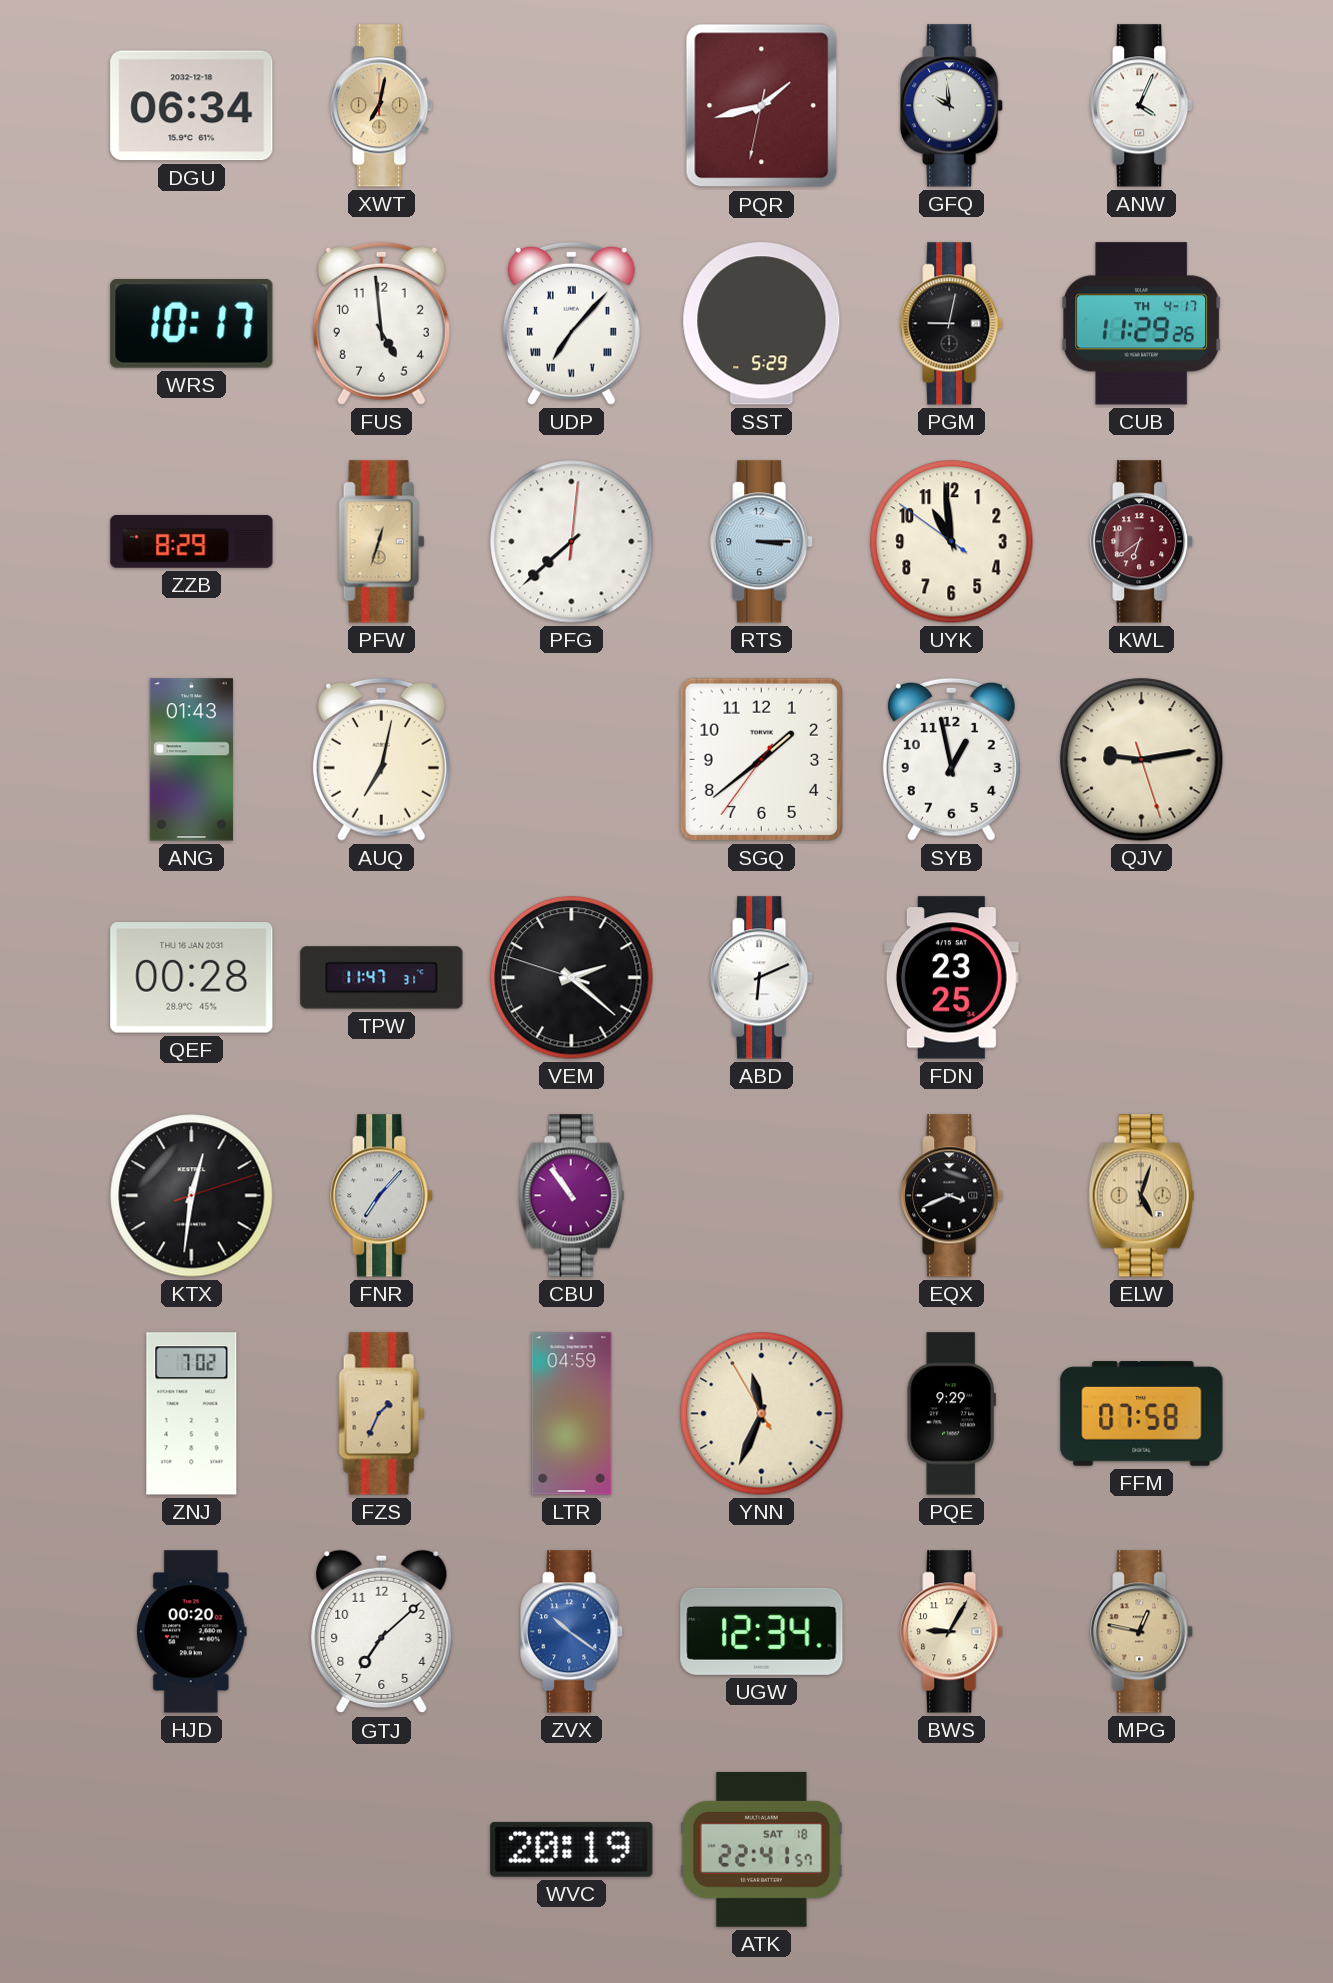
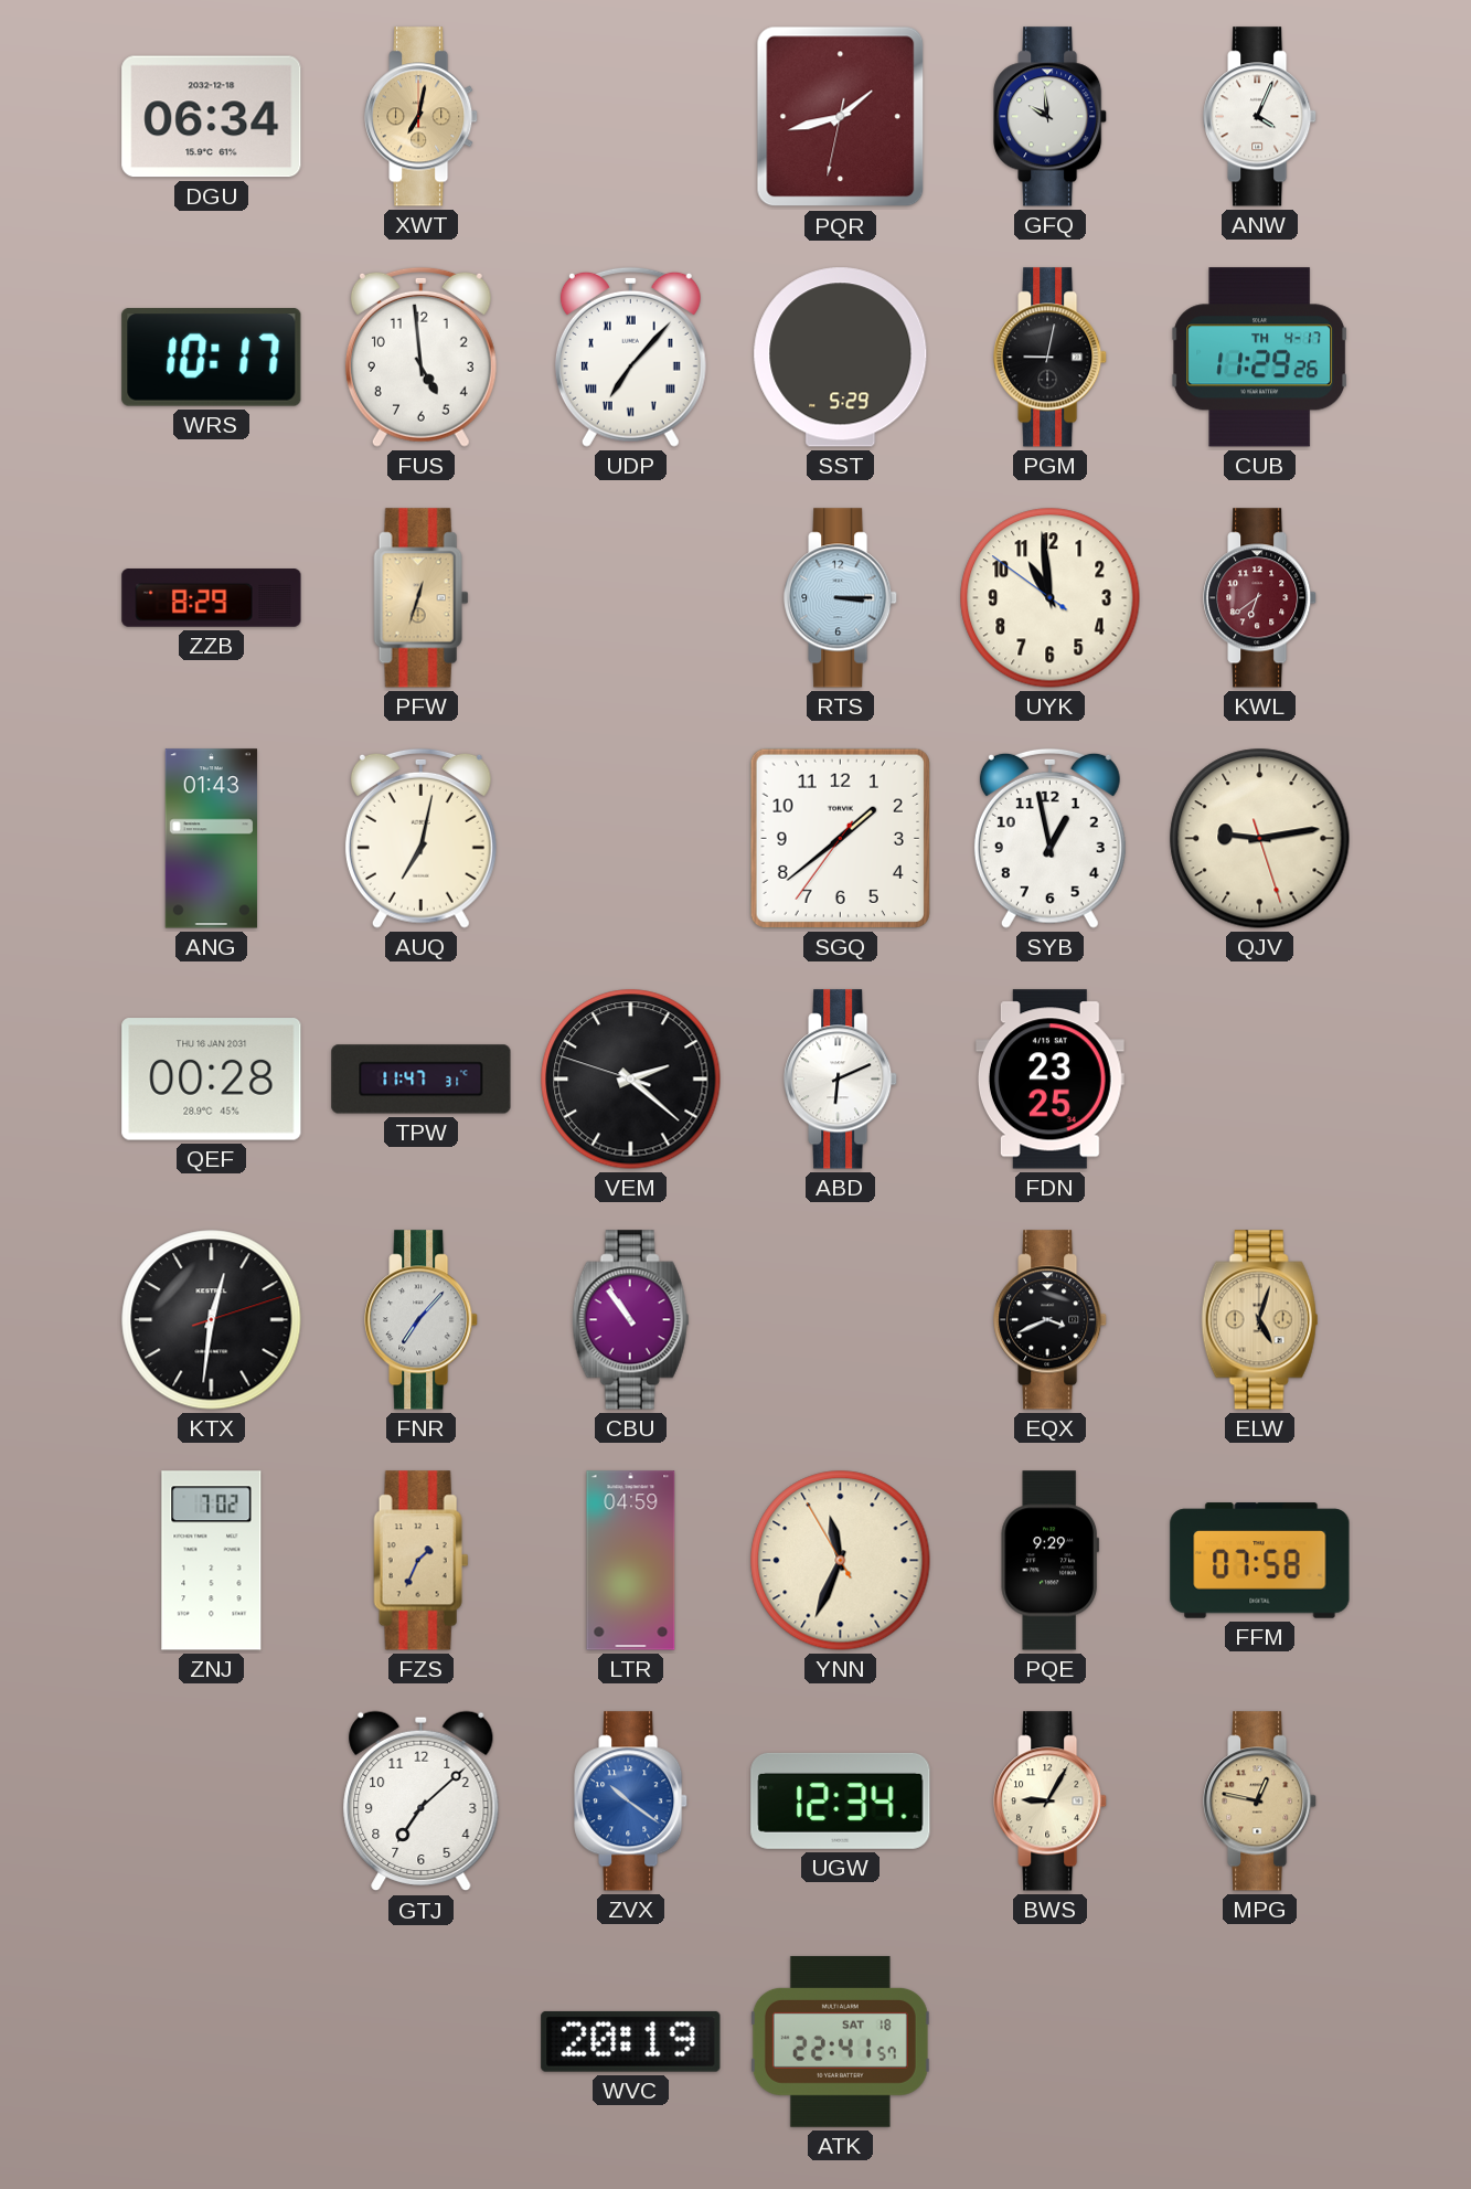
PFG: 7:38 -> none (572, 542)
HJD: 00:20 -> none (191, 1632)
